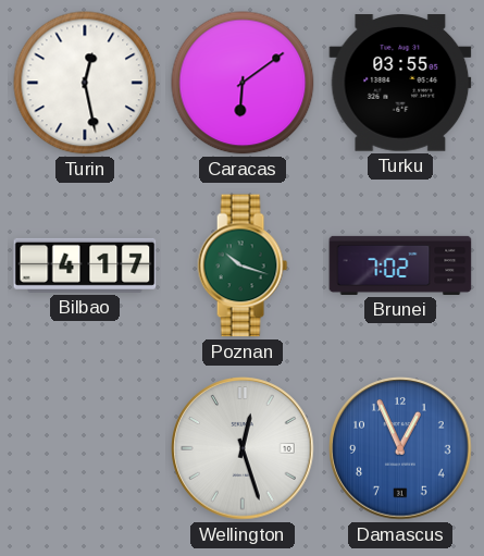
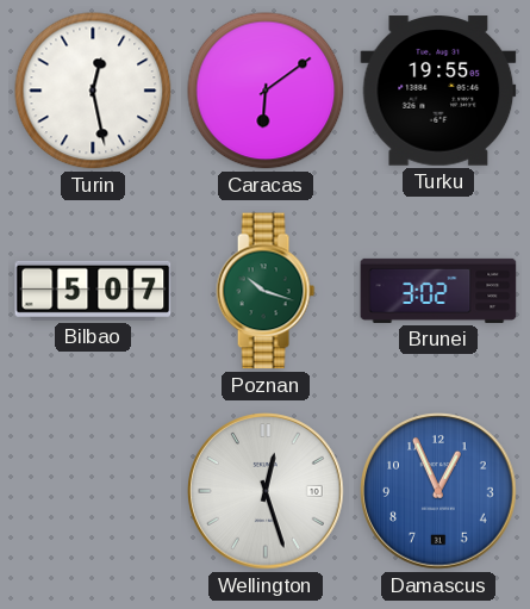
Turku: 03:55 -> 19:55 (438, 91)
Bilbao: 4:17 -> 5:07 (93, 291)
Brunei: 7:02 -> 3:02 (438, 291)
